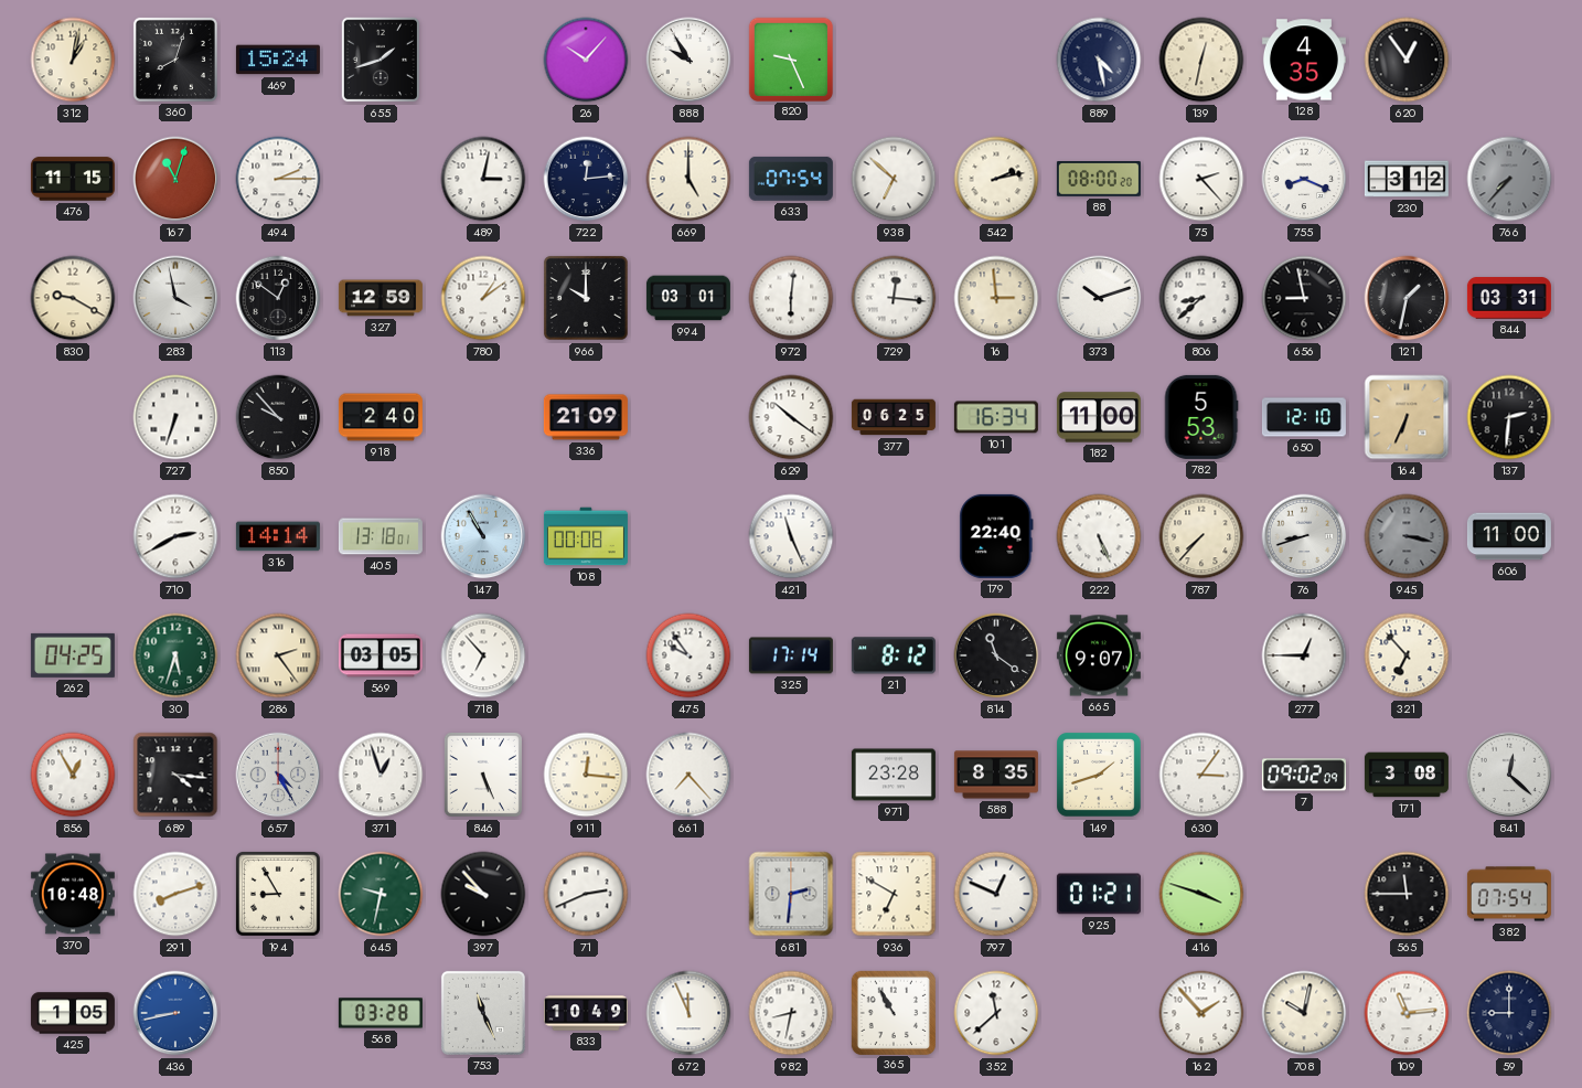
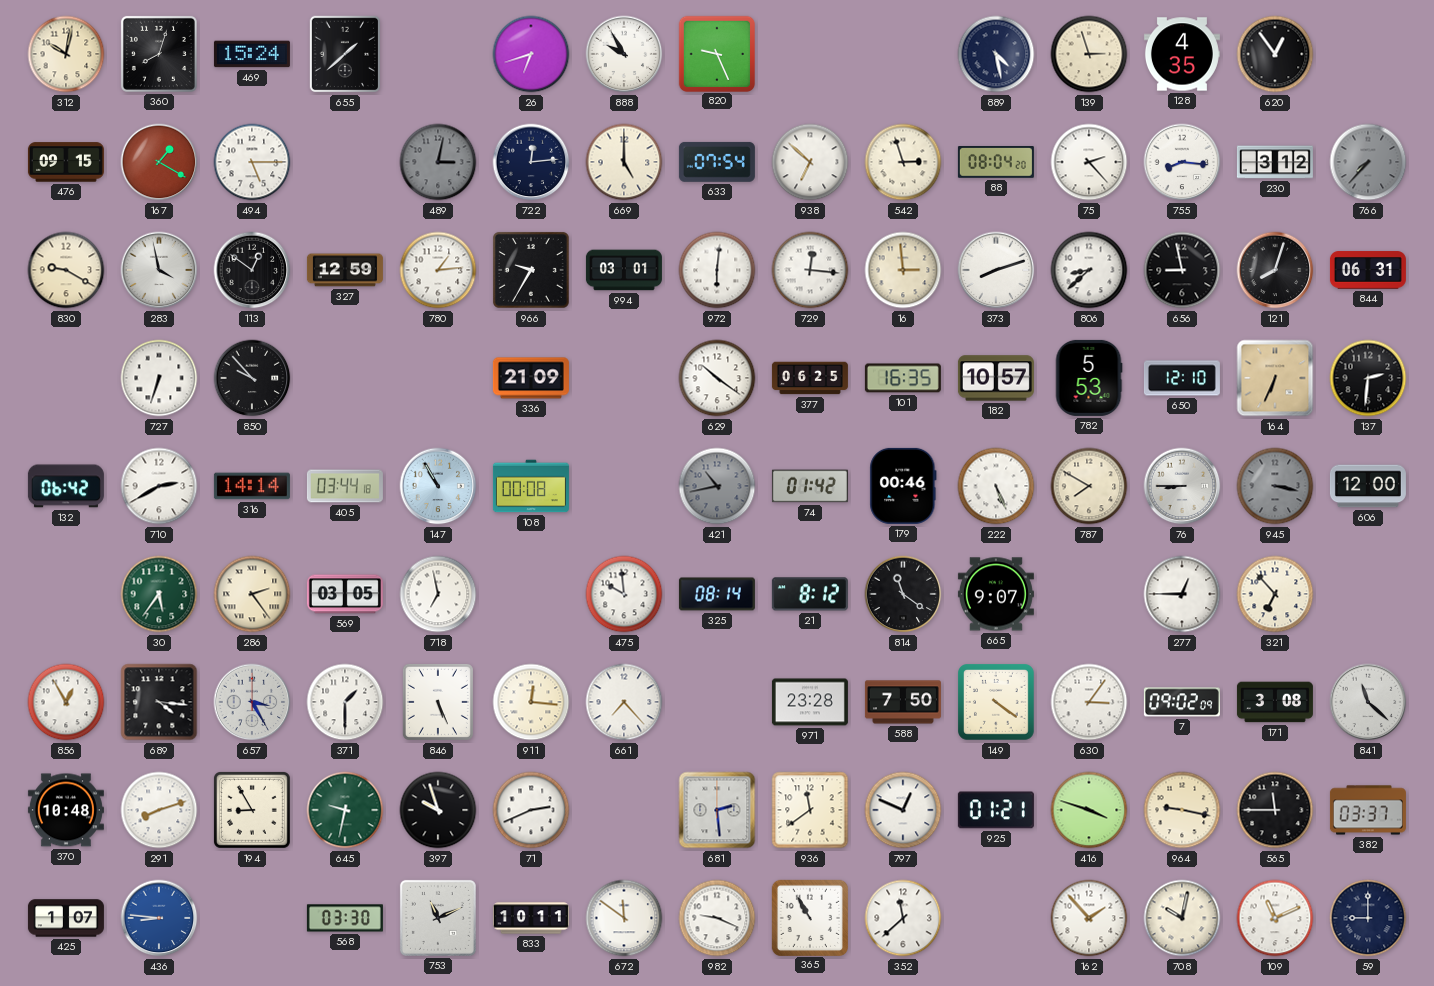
312: 1:02 -> 10:02 (66, 54)
655: 1:42 -> 1:38 (345, 54)
26: 10:07 -> 6:42 (531, 54)
139: 12:32 -> 2:57 (1089, 54)
476: 11:15 -> 09:15 (66, 162)
167: 11:03 -> 1:20 (159, 162)
494: 2:15 -> 5:15 (252, 162)
489 dial: white -> grey (438, 162)
542: 2:13 -> 2:57 (903, 162)
88: 08:00 -> 08:04 (996, 163)
755: 8:19 -> 8:16 (1182, 162)
780: 1:09 -> 1:14 (438, 270)
966: 10:00 -> 9:35 (531, 270)
373: 10:12 -> 8:12 (996, 270)
121: 1:32 -> 8:03 (1275, 270)
844: 03:31 -> 06:31 (1368, 270)
918: 2:40 -> none (381, 417)
101: 16:34 -> 16:35 (903, 378)
182: 11:00 -> 10:57 (996, 378)
132: none -> 06:42 (66, 486)
405: 13:18 -> 03:44 (345, 486)
421: 11:26 -> 10:43 (717, 486)
421 dial: white -> grey (717, 486)
74: none -> 01:42 (810, 486)
179: 22:40 -> 00:46 (903, 486)
787: 7:37 -> 7:50 (1089, 486)
76: 8:42 -> 8:45 (1182, 486)
606: 11:00 -> 12:00 (1368, 486)
262: 04:25 -> none (73, 655)
30: 5:33 -> 5:36 (159, 594)
718: 6:53 -> 6:58 (438, 594)
475: 9:54 -> 9:59 (624, 594)
325: 17:14 -> 08:14 (717, 594)
657: 4:25 -> 3:25 (252, 702)
371: 12:57 -> 1:30 (345, 702)
588: 8:35 -> 7:50 (903, 702)
149: 1:42 -> 4:21 (997, 703)
841: 12:22 -> 11:22 (1368, 702)
397: 9:53 -> 9:57 (438, 810)
681: 2:31 -> 2:29 (717, 810)
936: 6:50 -> 11:39 (810, 810)
964: none -> 9:17 (1182, 810)
382: 07:54 -> 03:37 (1368, 810)
425: 1:05 -> 1:07 (66, 918)
436: 8:43 -> 8:46 (159, 918)
568: 03:28 -> 03:30 (345, 918)
753: 11:26 -> 11:11 (438, 918)
833: 10:49 -> 10:11 (531, 918)
672: 11:56 -> 11:51 (624, 918)
982: 8:32 -> 9:19 (717, 918)
109: 11:14 -> 11:11 (1275, 918)
